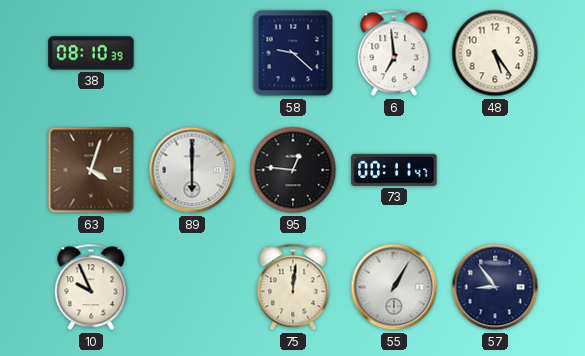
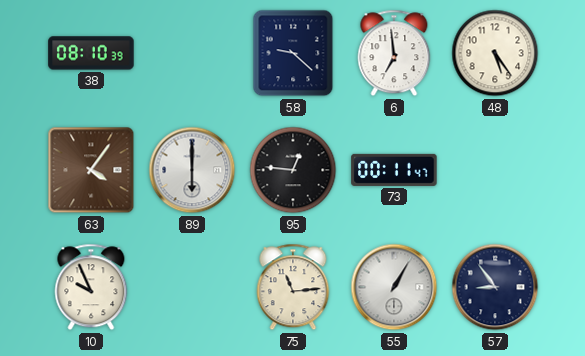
63: 4:03 -> 4:06 (91, 170)
75: 12:01 -> 11:14 (293, 287)
